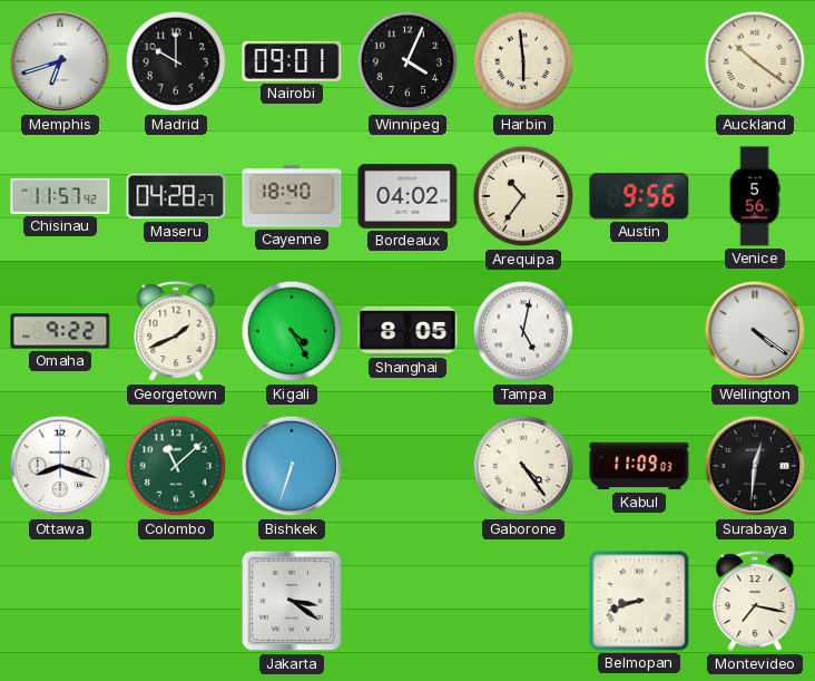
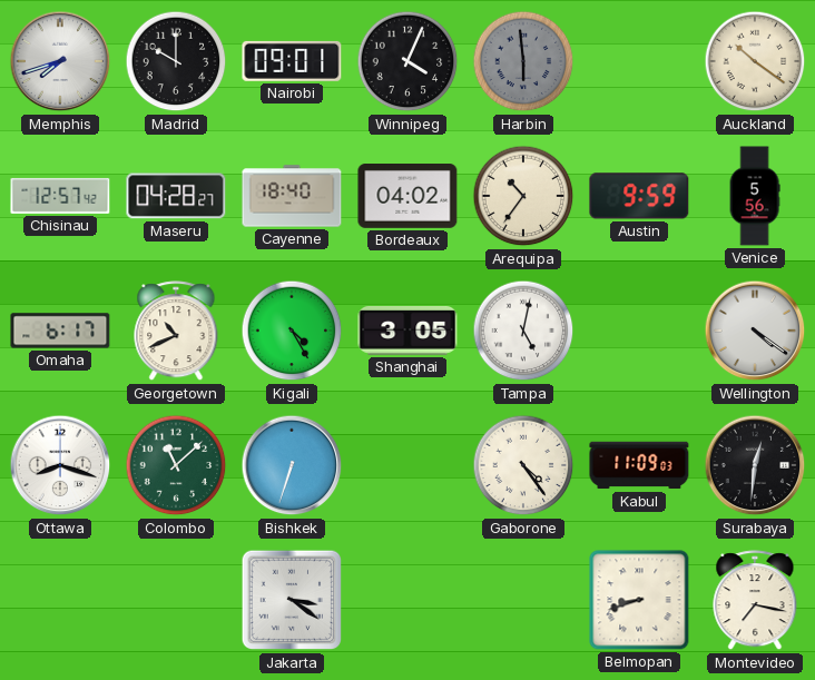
Memphis: 6:42 -> 7:42 (60, 61)
Harbin dial: cream -> grey (523, 61)
Chisinau: 11:57 -> 12:57 (60, 196)
Austin: 9:56 -> 9:59 (639, 196)
Omaha: 9:22 -> 6:17 (60, 331)
Georgetown: 1:41 -> 10:41 (176, 332)
Shanghai: 8:05 -> 3:05 (407, 331)
